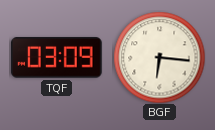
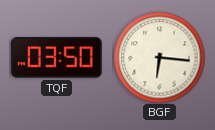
TQF: 03:09 -> 03:50 (56, 58)
